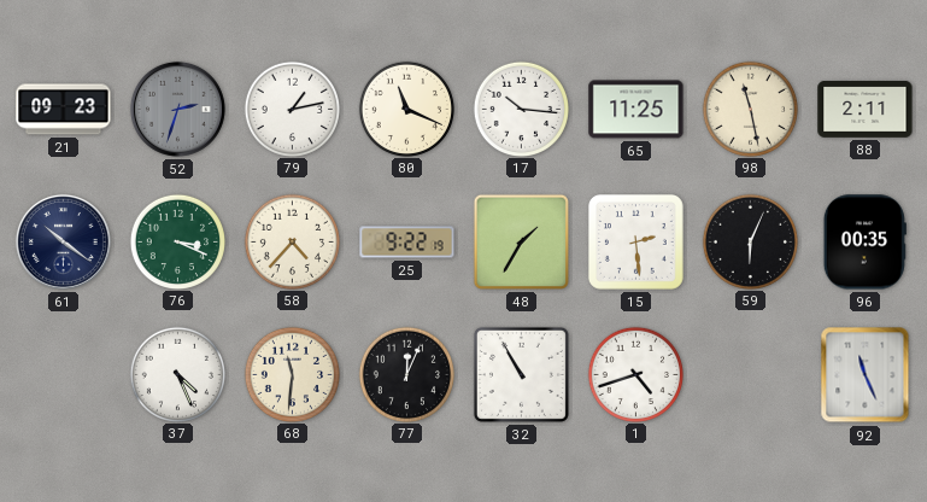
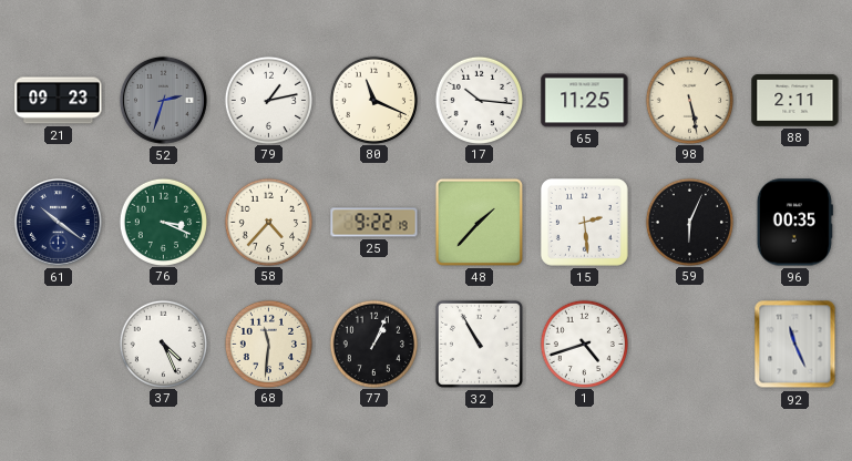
98: 11:28 -> 5:28 (689, 100)
48: 1:35 -> 1:37 (479, 222)
77: 12:04 -> 1:04 (373, 344)
